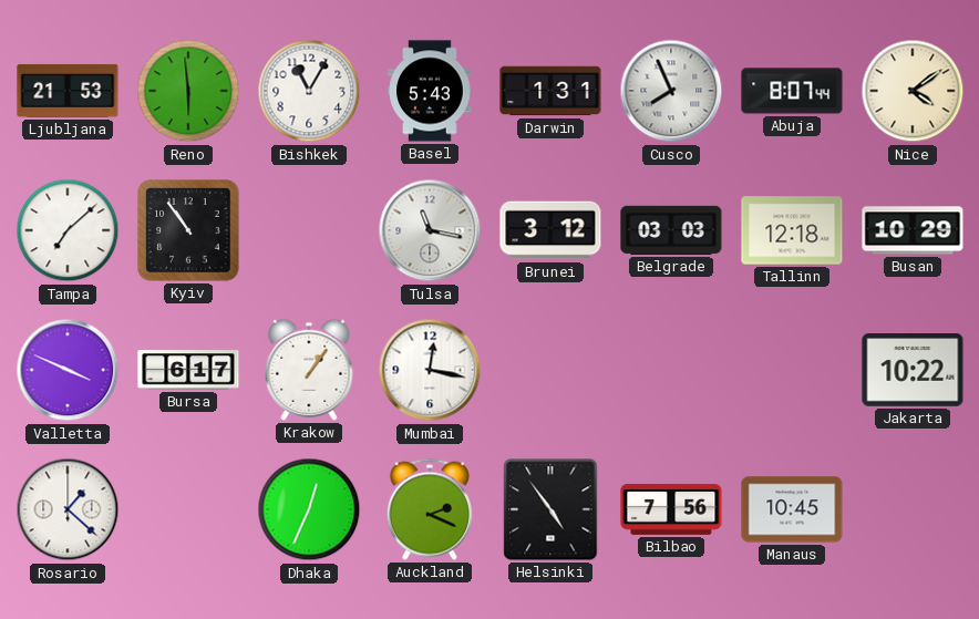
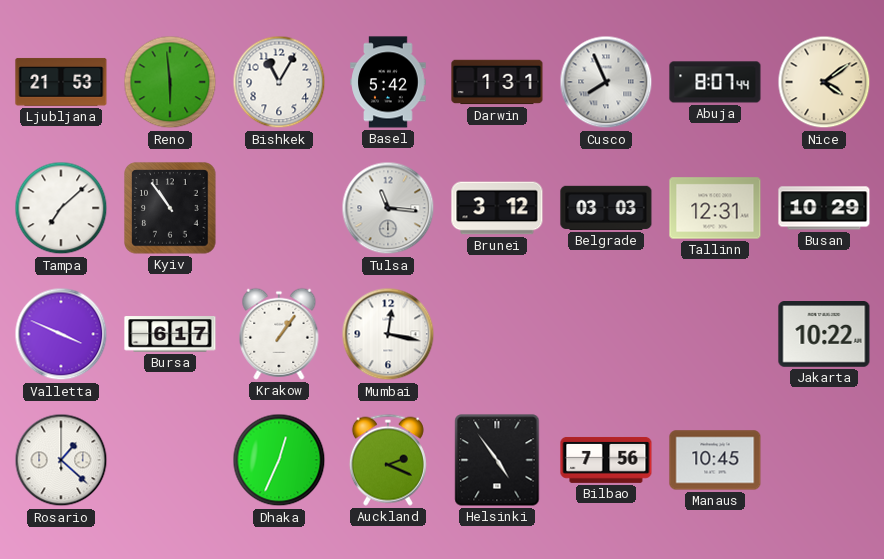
Basel: 5:43 -> 5:42 (388, 82)
Tulsa: 11:17 -> 11:16 (388, 208)
Tallinn: 12:18 -> 12:31 (715, 208)
